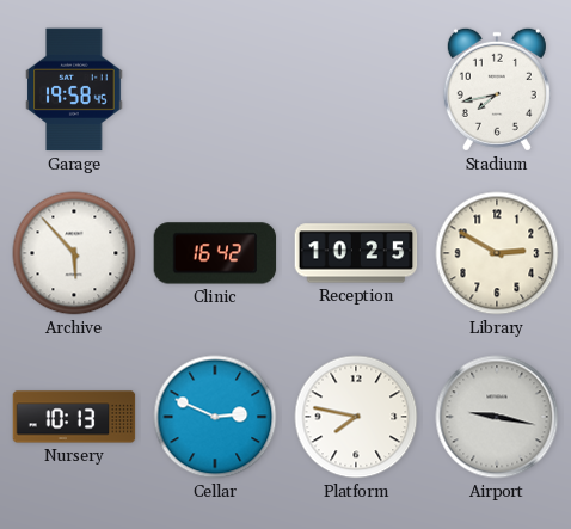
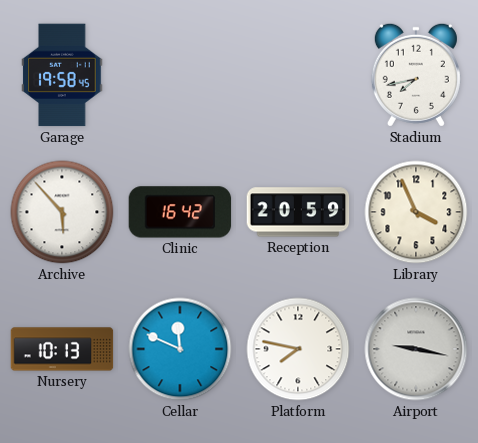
Reception: 10:25 -> 20:59 (298, 212)
Library: 2:50 -> 3:56 (416, 212)
Cellar: 2:49 -> 11:49 (180, 349)
